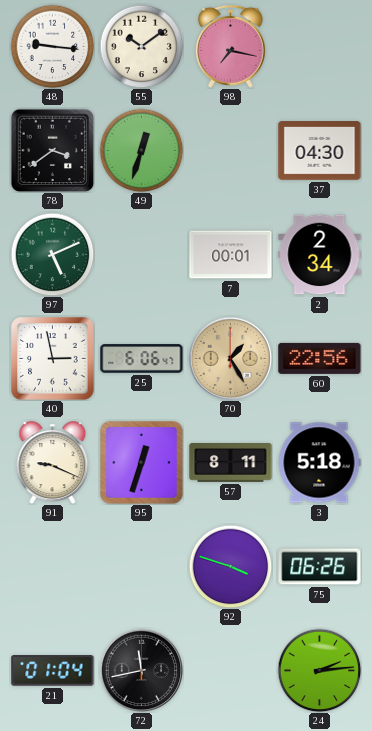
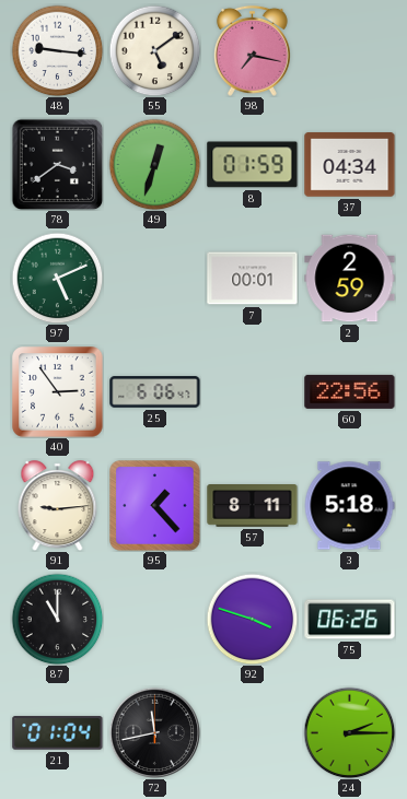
55: 10:09 -> 5:09 (154, 50)
8: none -> 01:59 (253, 165)
37: 04:30 -> 04:34 (350, 165)
2: 2:34 -> 2:59 (350, 279)
40: 2:58 -> 2:54 (58, 392)
70: 1:25 -> none (230, 358)
91: 9:19 -> 9:14 (58, 506)
95: 12:33 -> 1:23 (155, 506)
87: none -> 11:00 (57, 619)
24: 2:14 -> 2:15 (349, 732)
